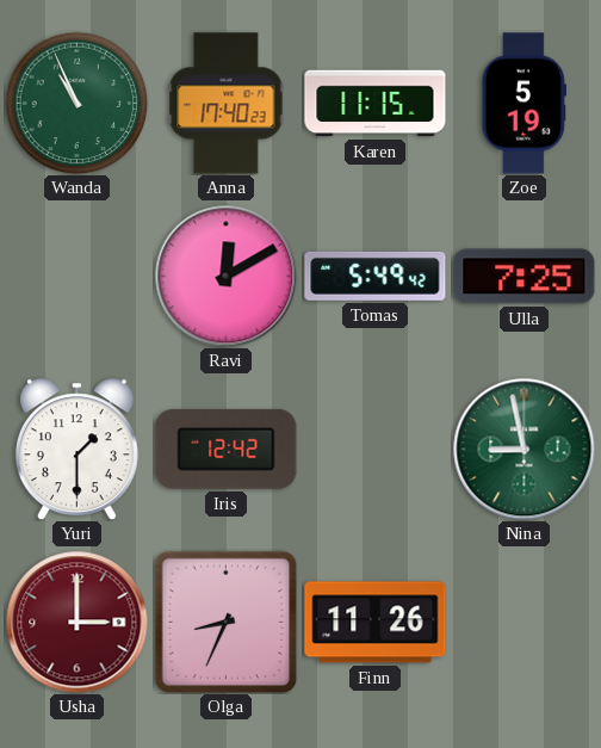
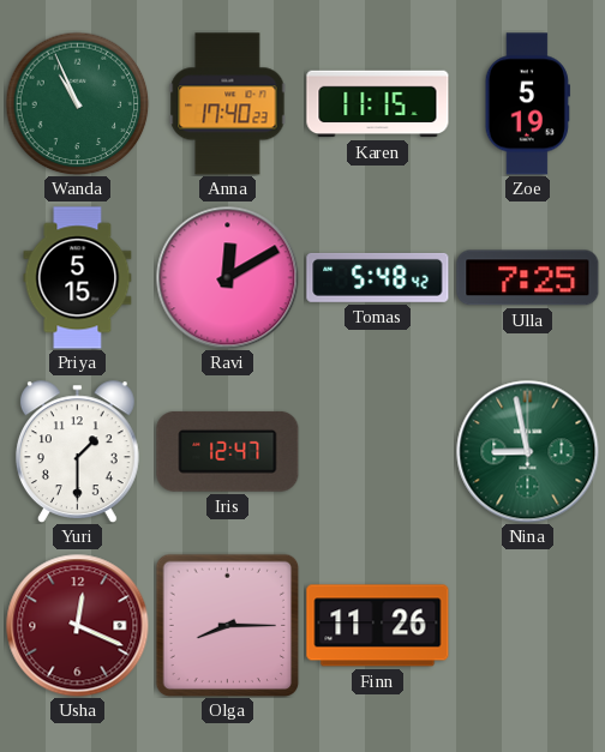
Priya: none -> 5:15 (78, 278)
Tomas: 5:49 -> 5:48 (378, 277)
Iris: 12:42 -> 12:47 (228, 451)
Usha: 3:00 -> 12:19 (78, 626)
Olga: 8:34 -> 8:15 (227, 625)
